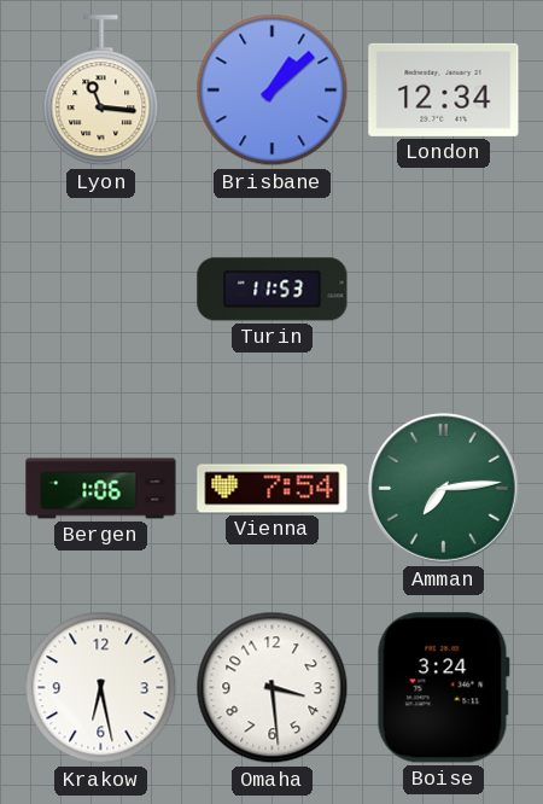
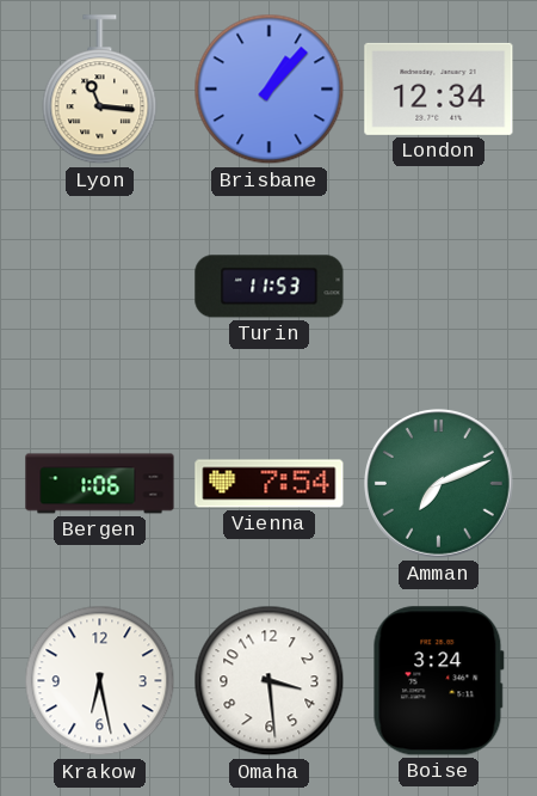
Brisbane: 1:08 -> 1:07 (270, 90)
Amman: 7:14 -> 7:11 (439, 484)
